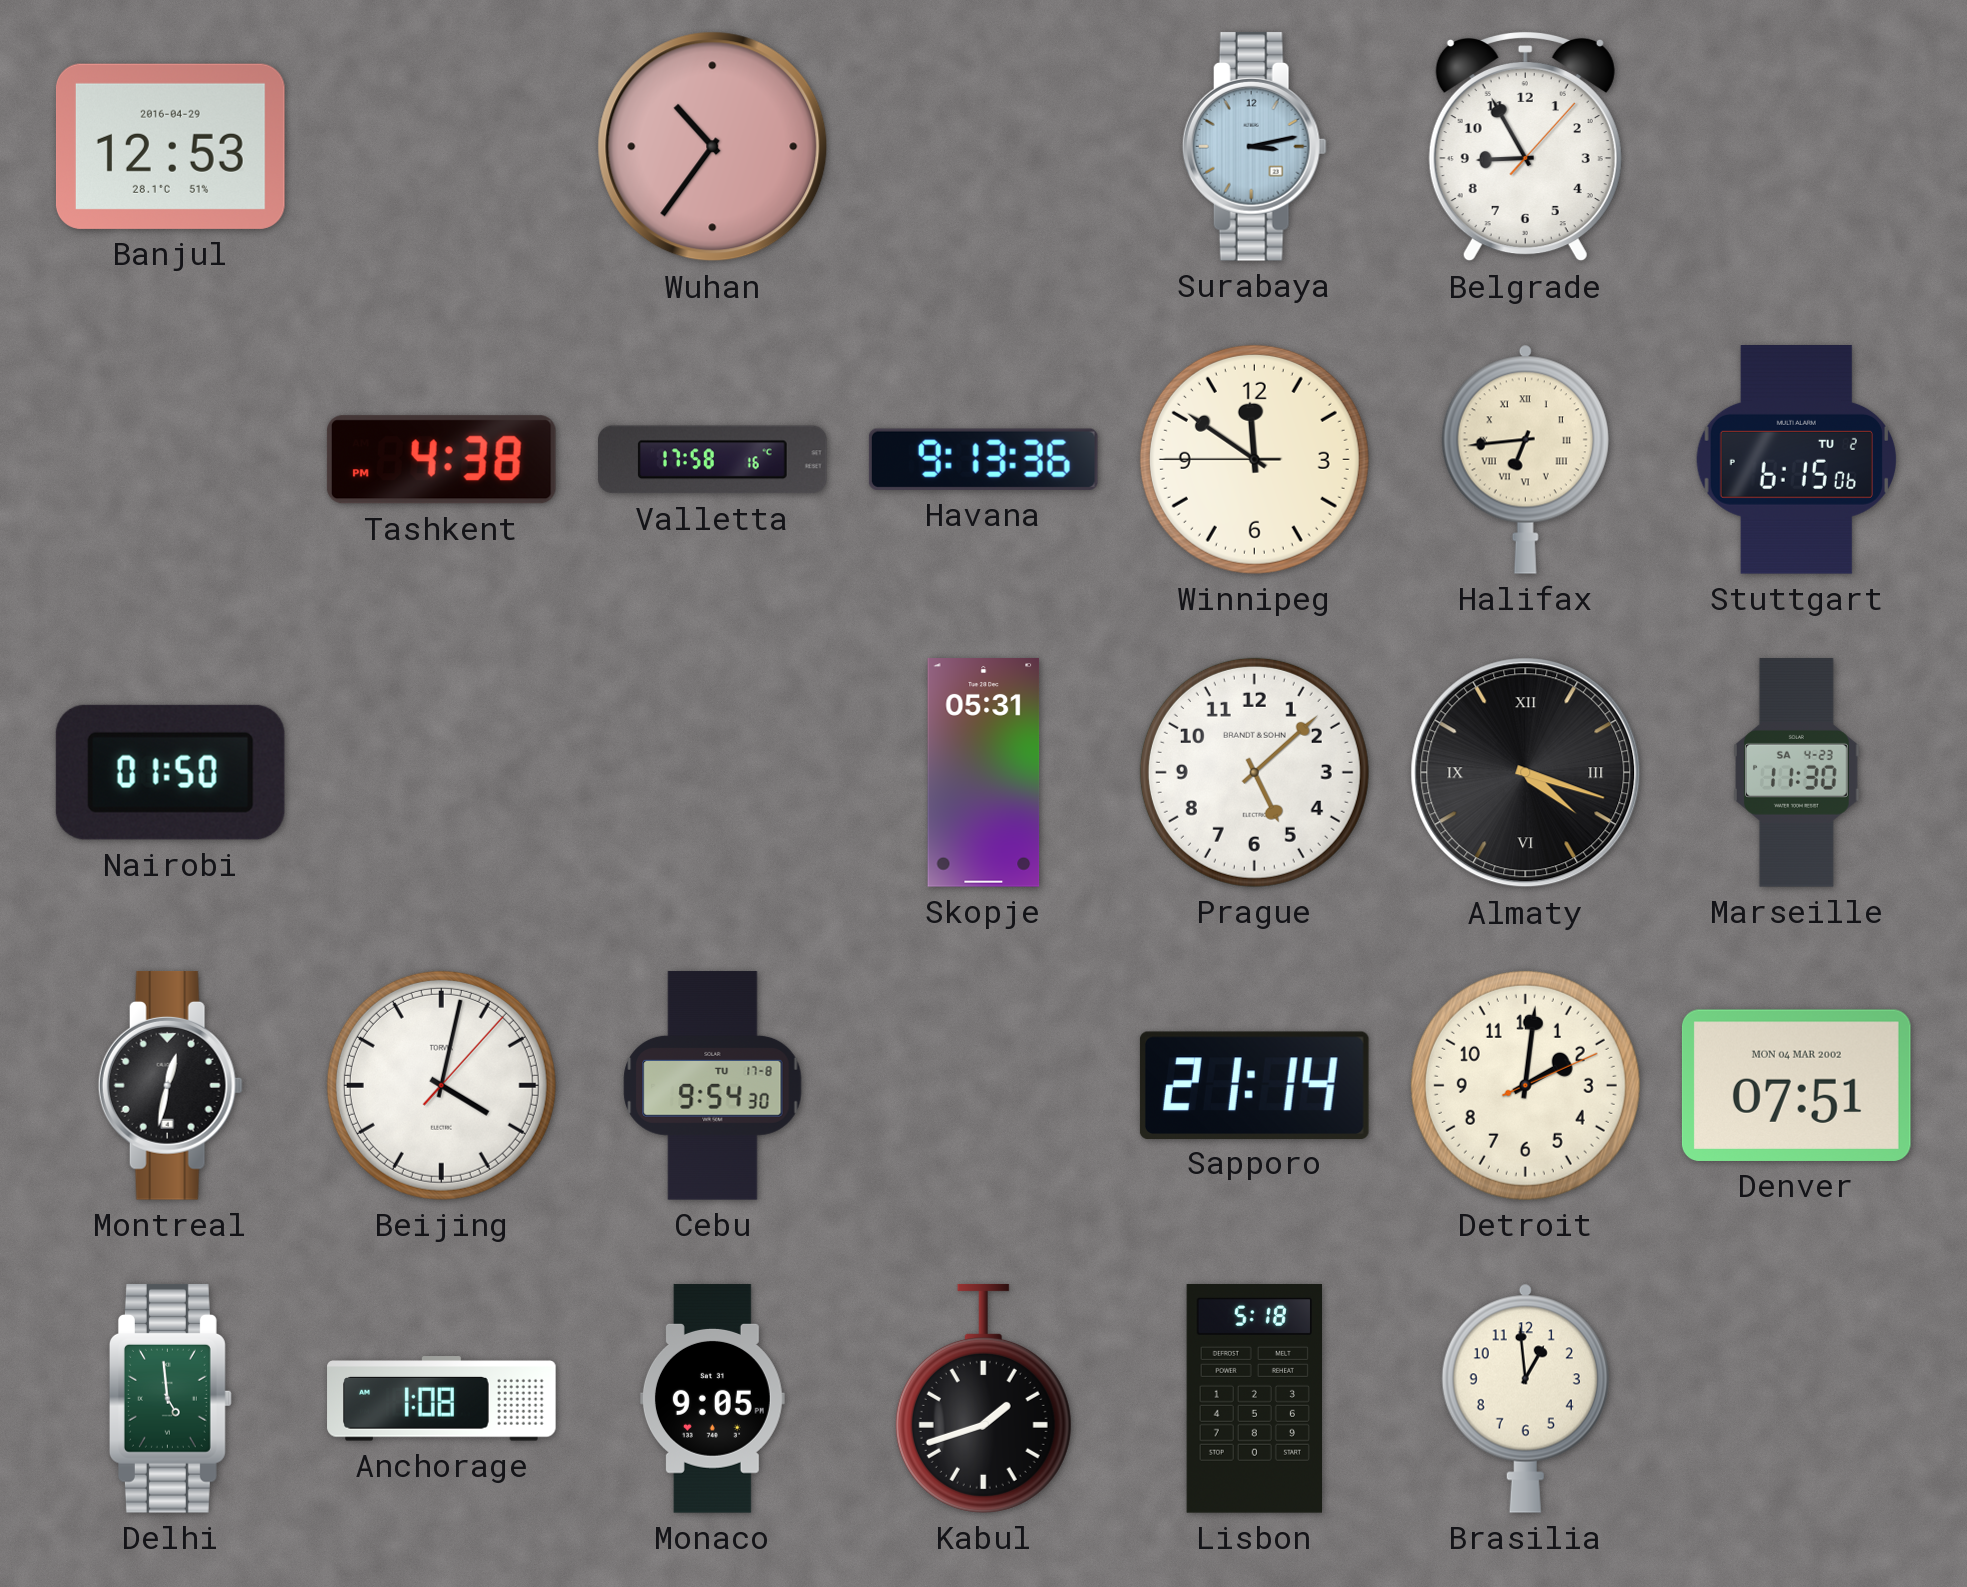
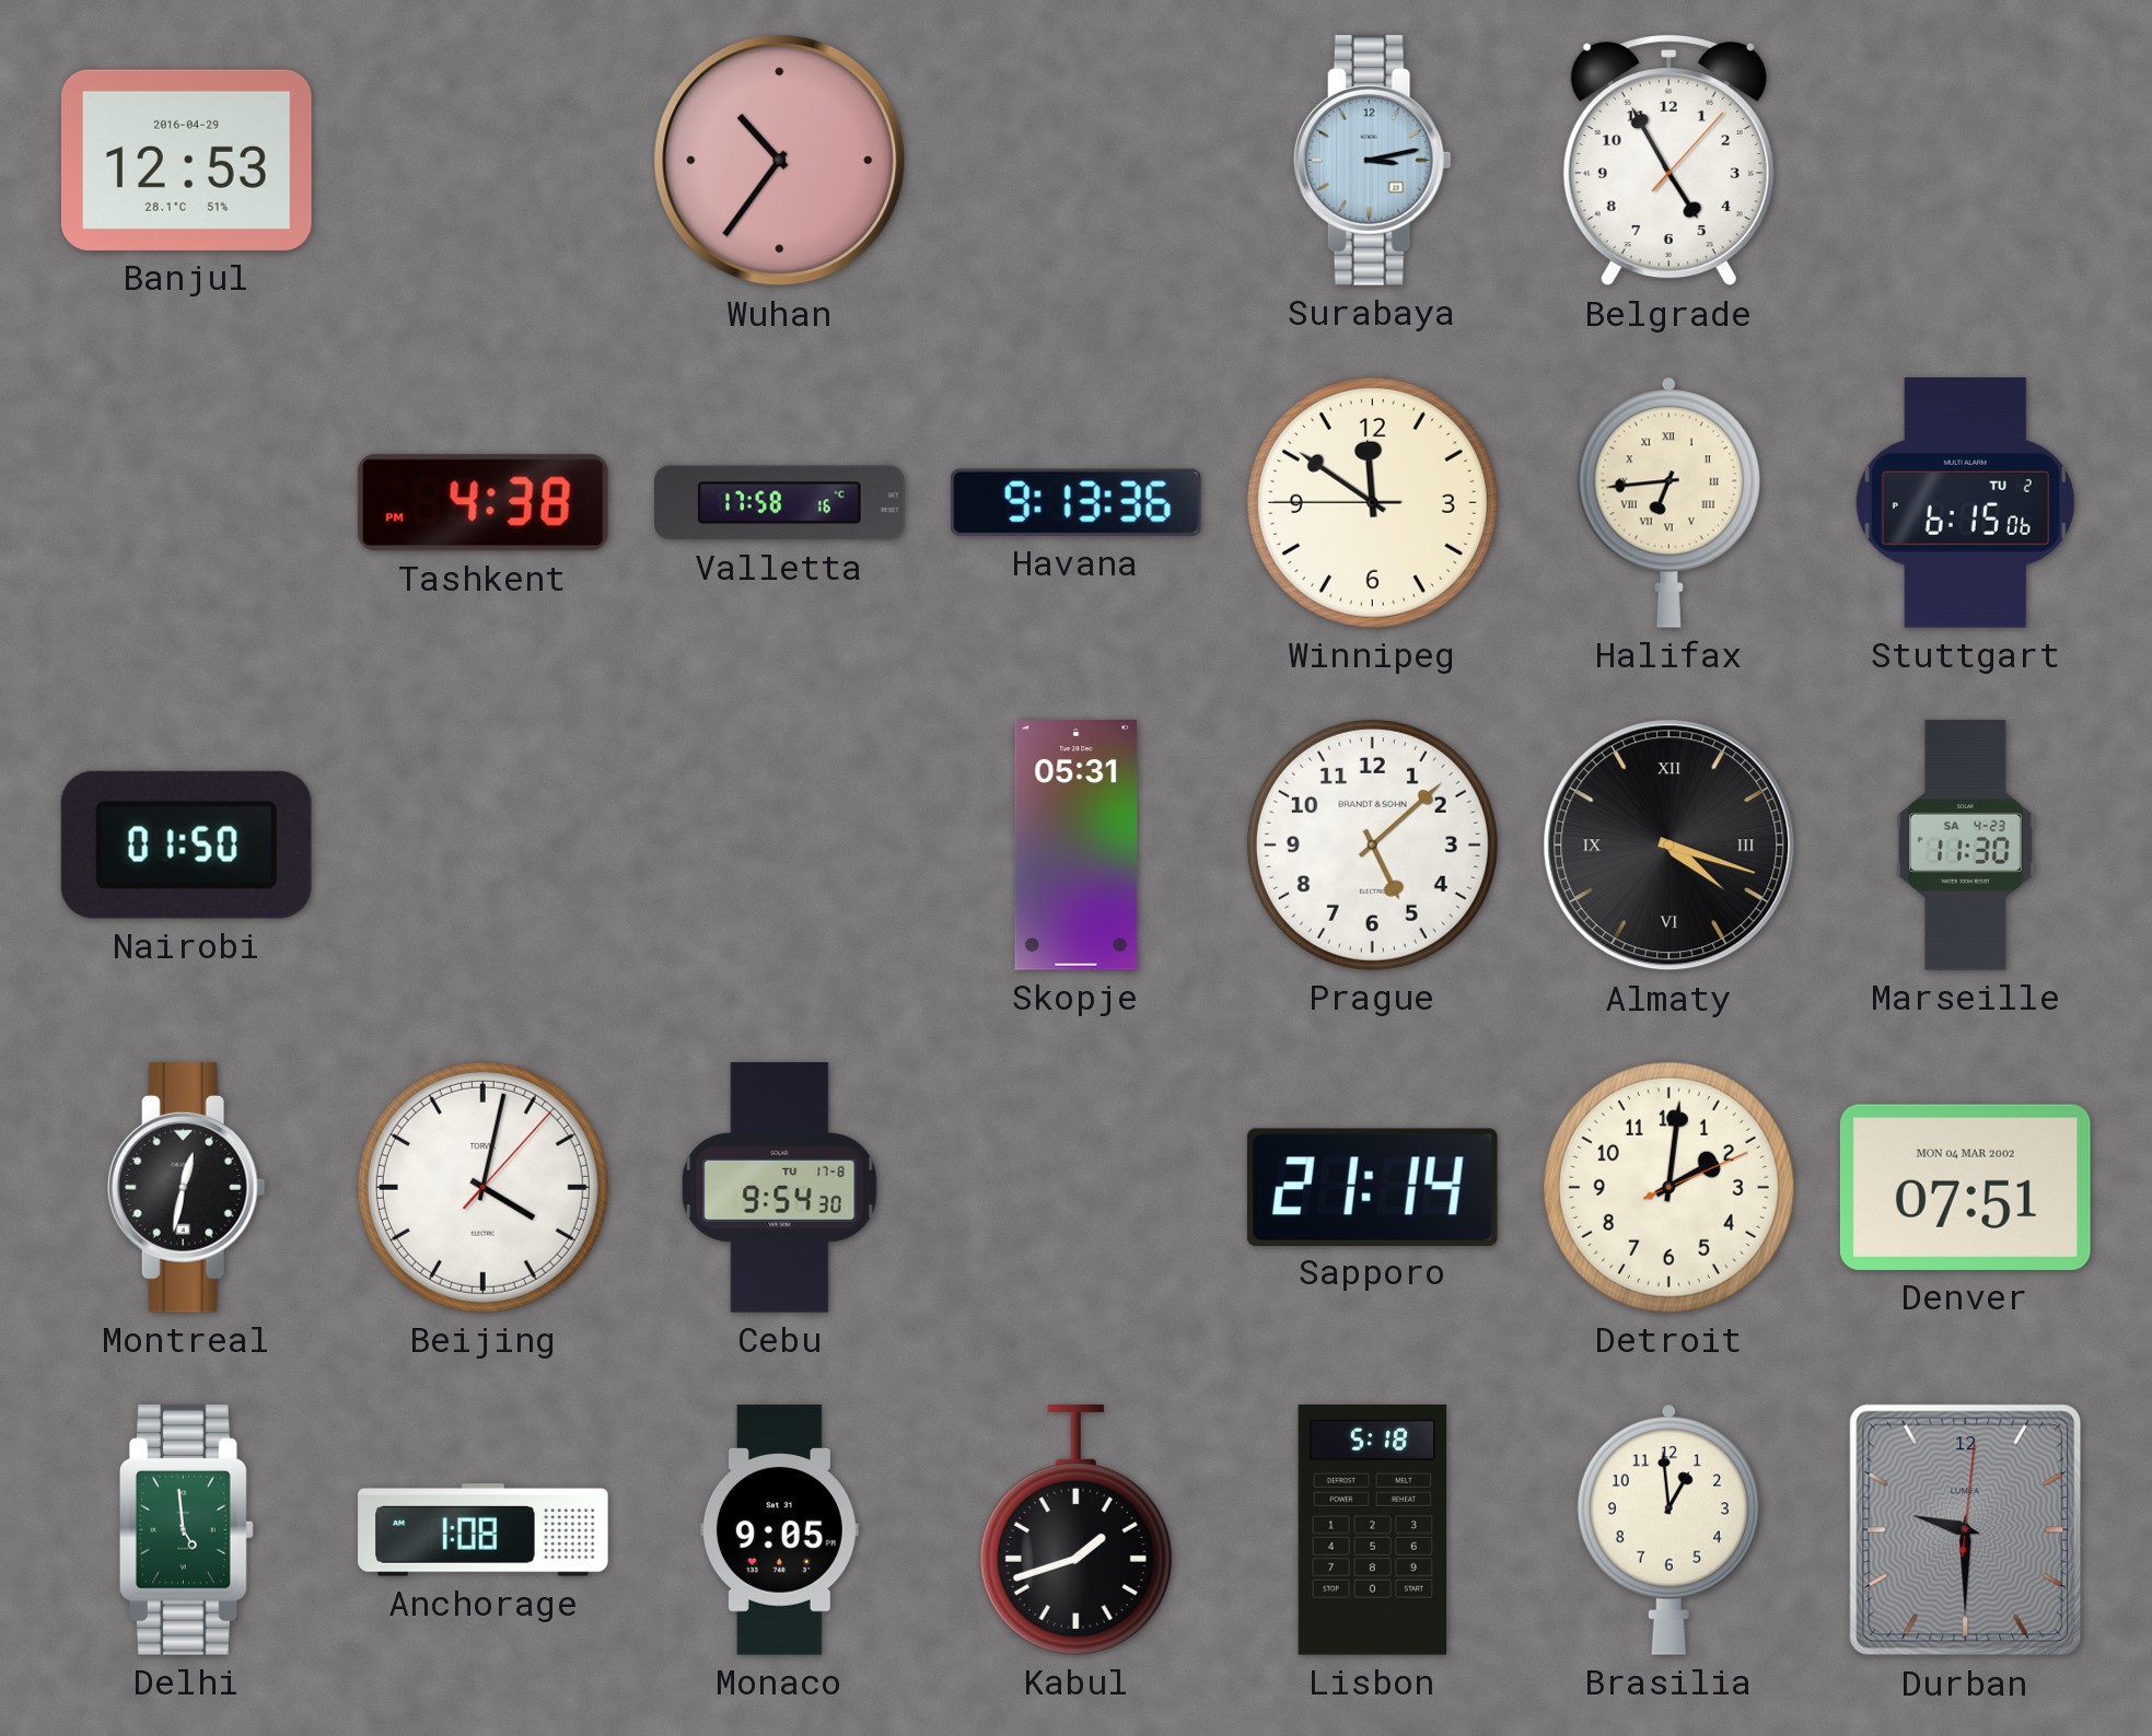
Belgrade: 8:55 -> 4:55 (1668, 160)
Durban: none -> 9:30 (1966, 1530)
